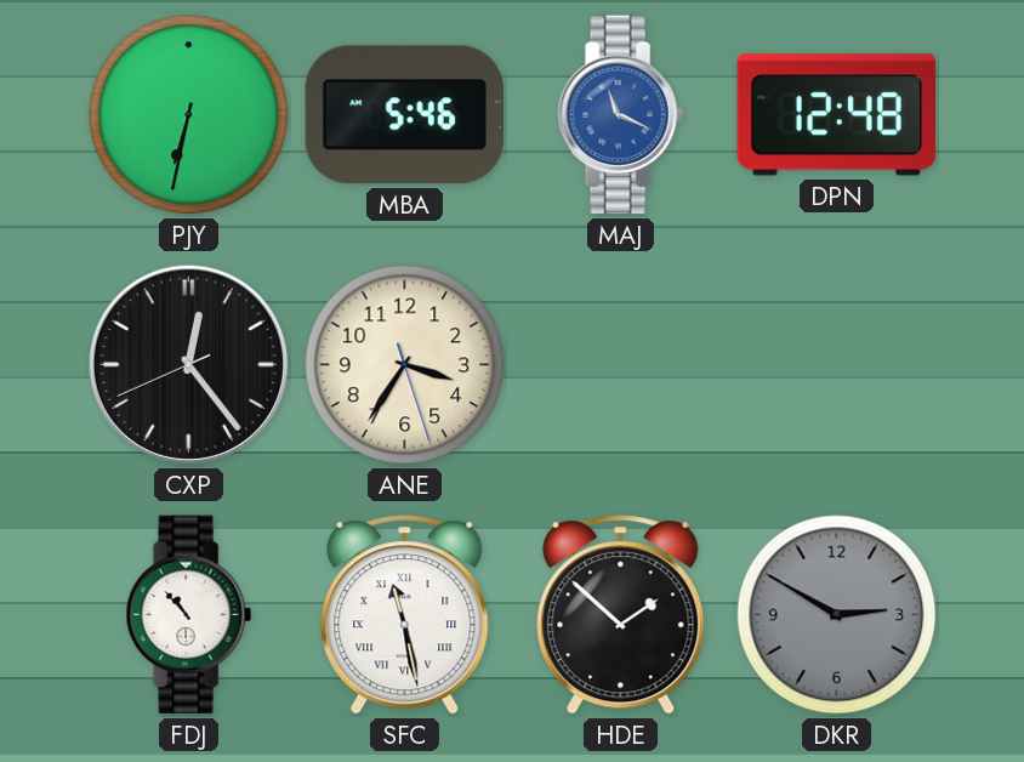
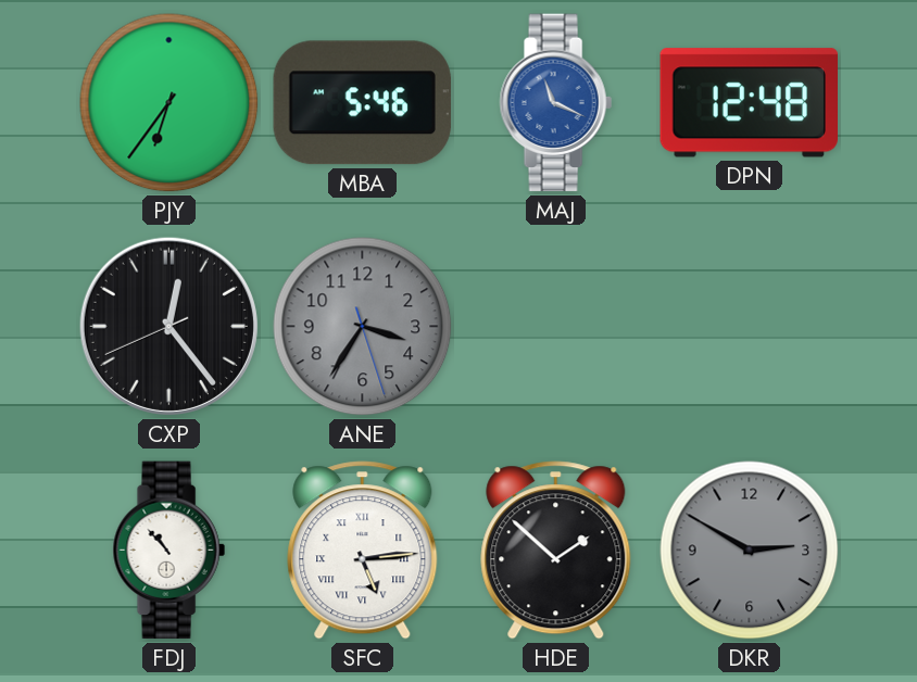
PJY: 6:32 -> 6:36 (169, 103)
ANE dial: cream -> grey (363, 327)
SFC: 11:28 -> 5:14 (363, 551)
